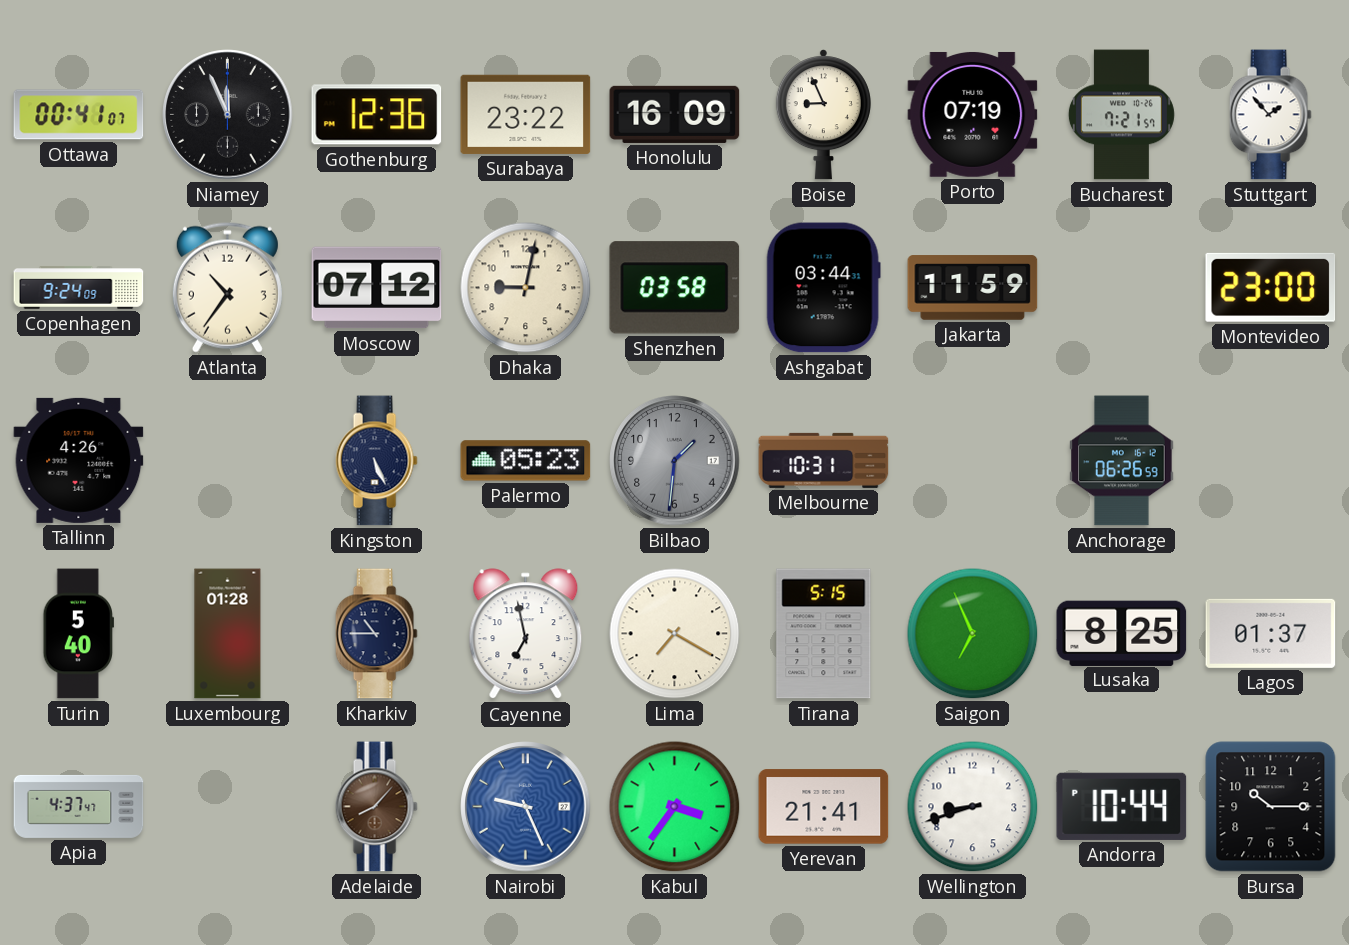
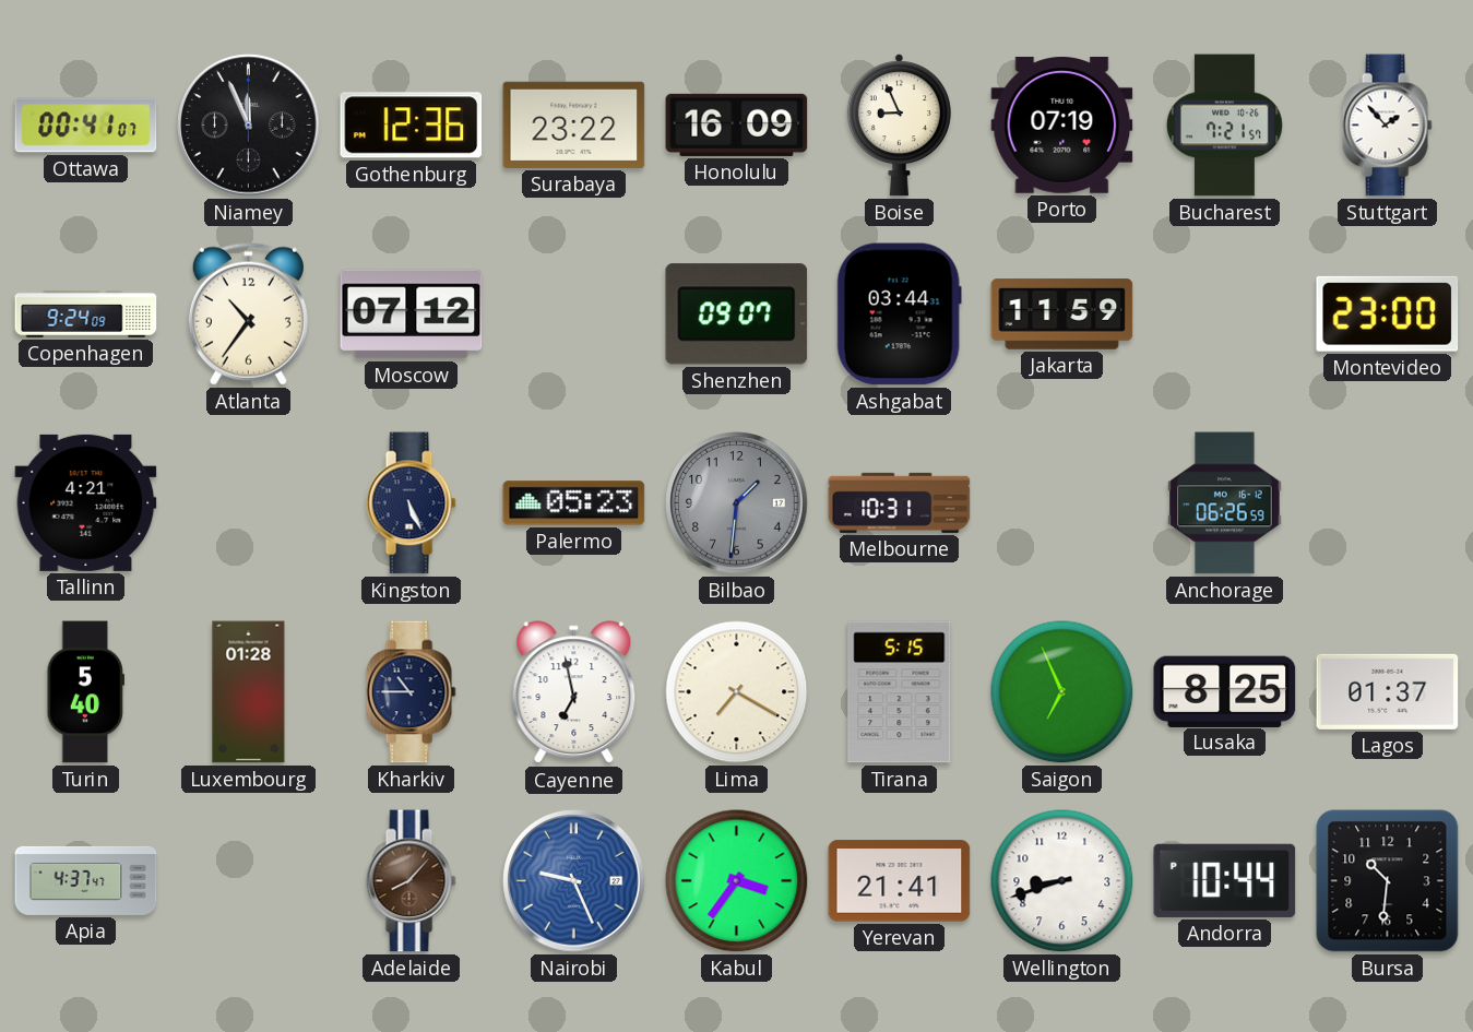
Dhaka: 9:02 -> none (526, 288)
Shenzhen: 03:58 -> 09:07 (737, 315)
Tallinn: 4:26 -> 4:21 (86, 502)
Bursa: 10:15 -> 10:31 (1388, 881)
